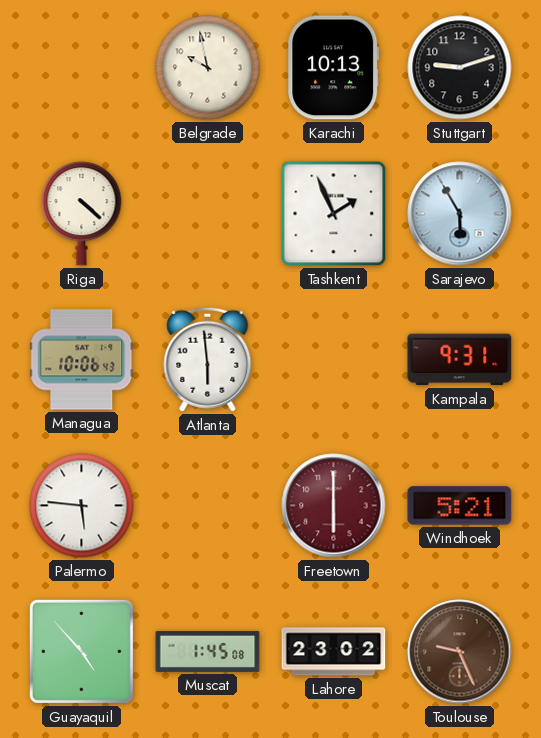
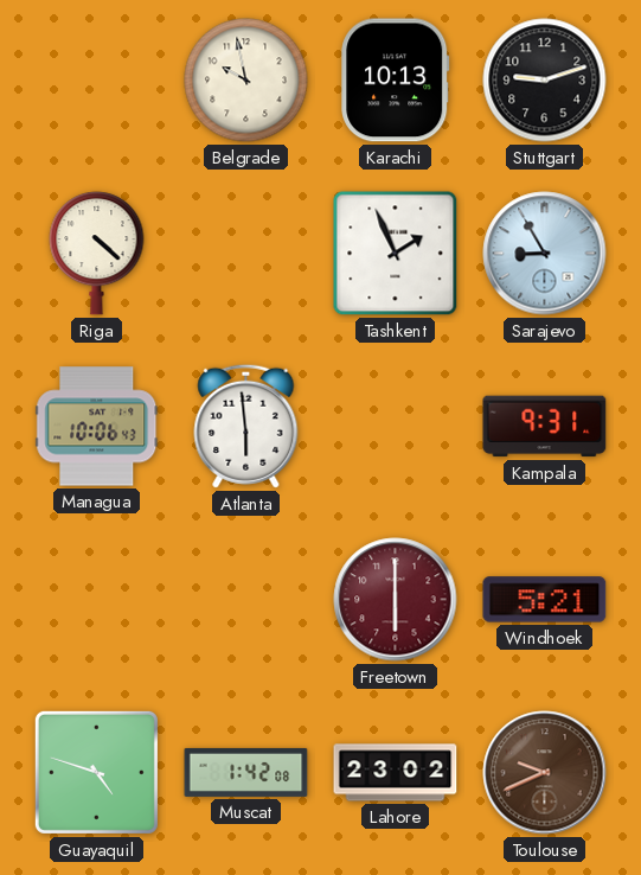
Sarajevo: 5:55 -> 8:55 (545, 254)
Palermo: 5:46 -> none (82, 506)
Guayaquil: 4:53 -> 4:48 (96, 772)
Muscat: 1:45 -> 1:42 (246, 772)
Toulouse: 9:26 -> 9:41 (545, 773)
